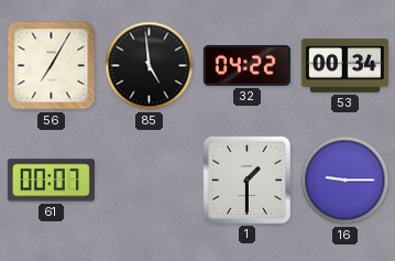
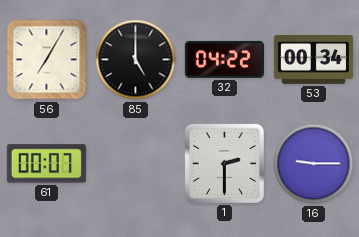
85: 4:59 -> 5:00 (136, 60)
1: 1:30 -> 2:30 (224, 163)
